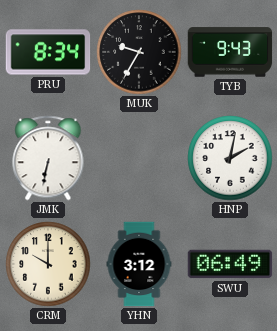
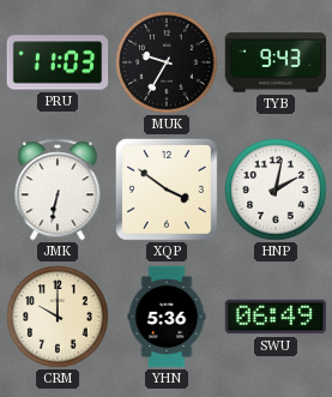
PRU: 8:34 -> 11:03 (58, 62)
XQP: none -> 3:51 (167, 190)
YHN: 3:12 -> 5:36 (167, 317)
